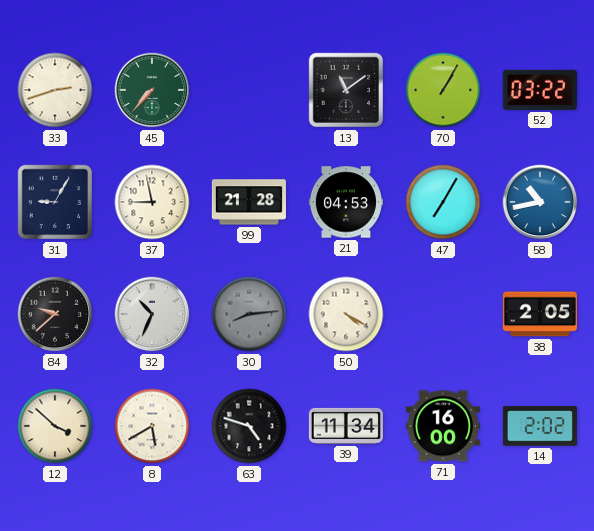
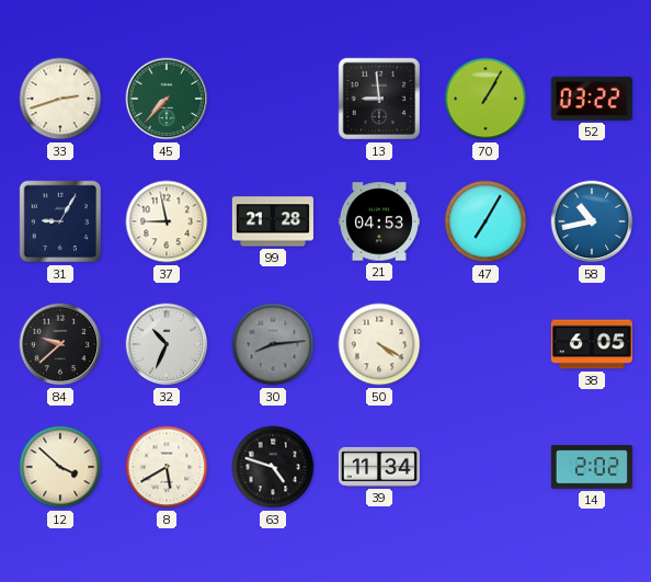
13: 11:09 -> 8:59 (379, 99)
38: 2:05 -> 6:05 (592, 344)
71: 16:00 -> none (443, 426)
